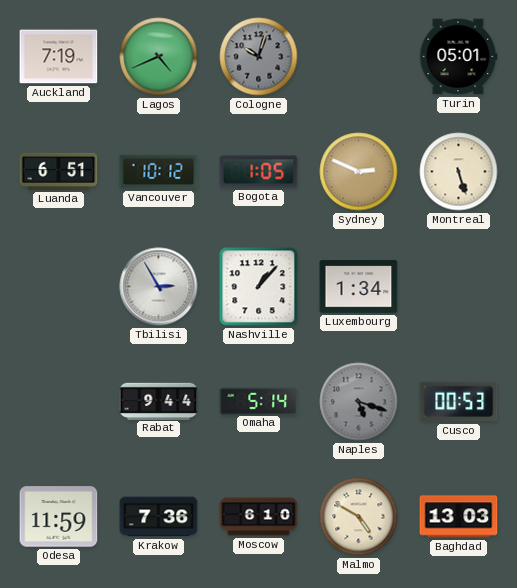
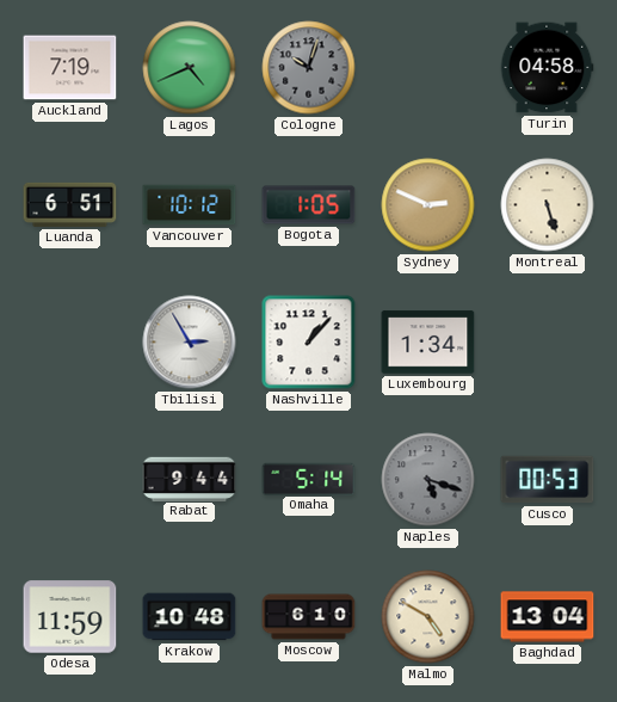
Turin: 05:01 -> 04:58 (547, 68)
Krakow: 7:36 -> 10:48 (190, 617)
Baghdad: 13:03 -> 13:04 (548, 617)
